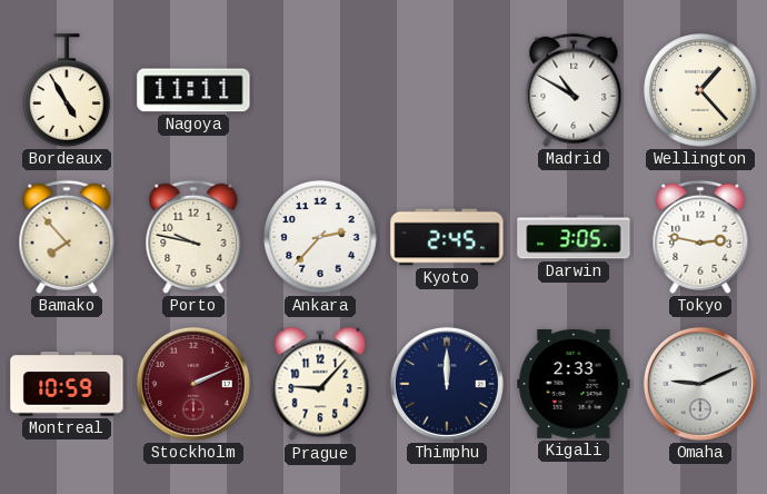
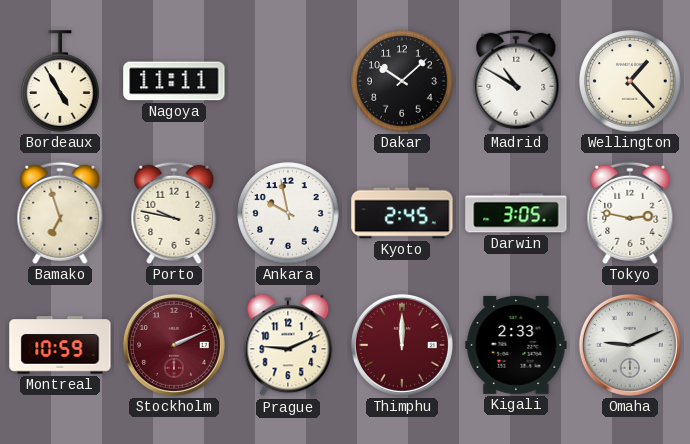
Dakar: none -> 10:08 (402, 81)
Bamako: 7:53 -> 6:57 (60, 213)
Ankara: 2:37 -> 9:58 (288, 213)
Prague: 9:07 -> 9:11 (288, 345)
Thimphu dial: navy -> burgundy (402, 345)
